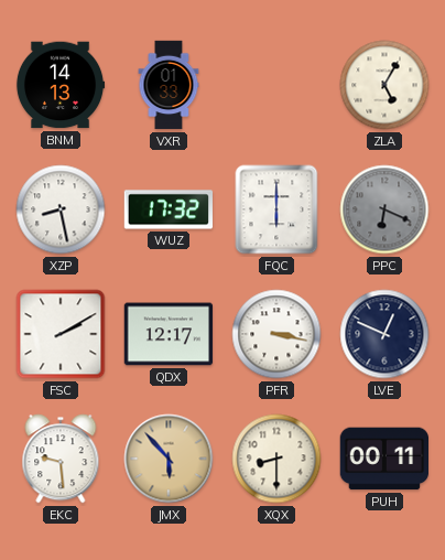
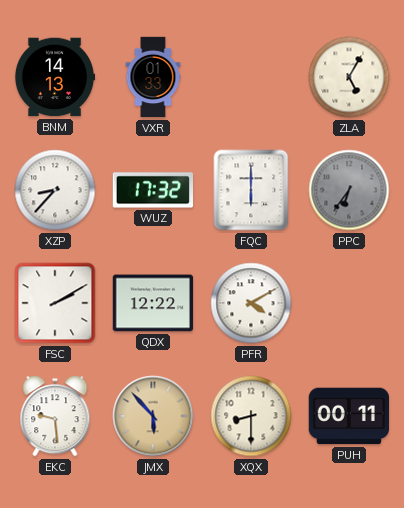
XZP: 8:28 -> 8:37 (55, 190)
PPC: 6:19 -> 6:36 (349, 190)
QDX: 12:17 -> 12:22 (153, 303)
PFR: 3:17 -> 4:10 (251, 303)
LVE: 12:49 -> none (384, 334)
